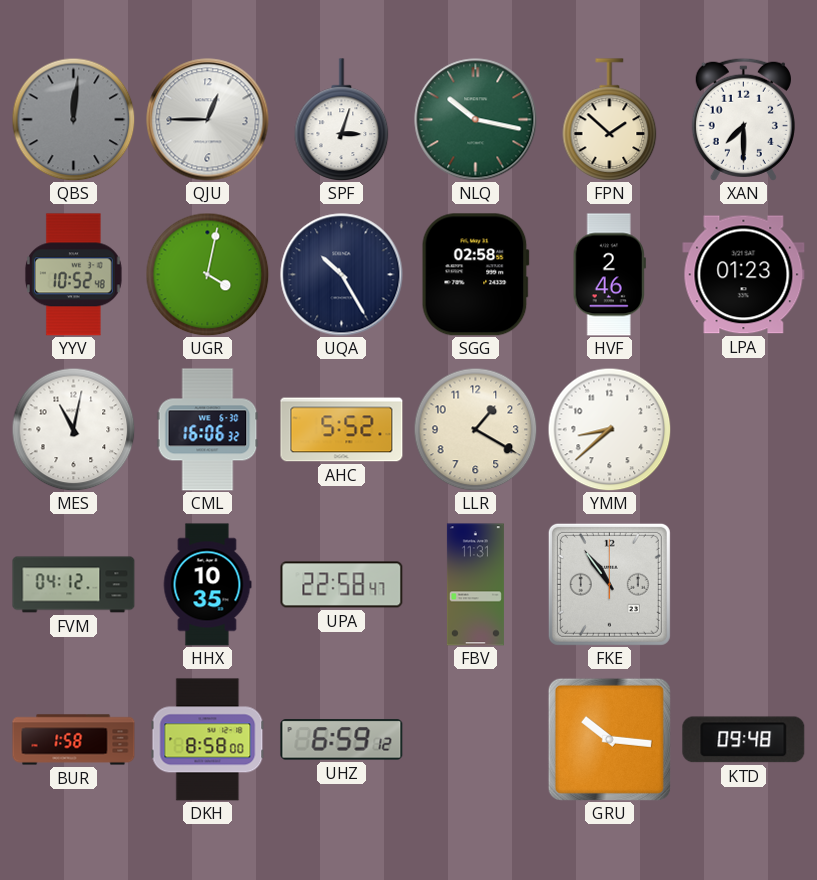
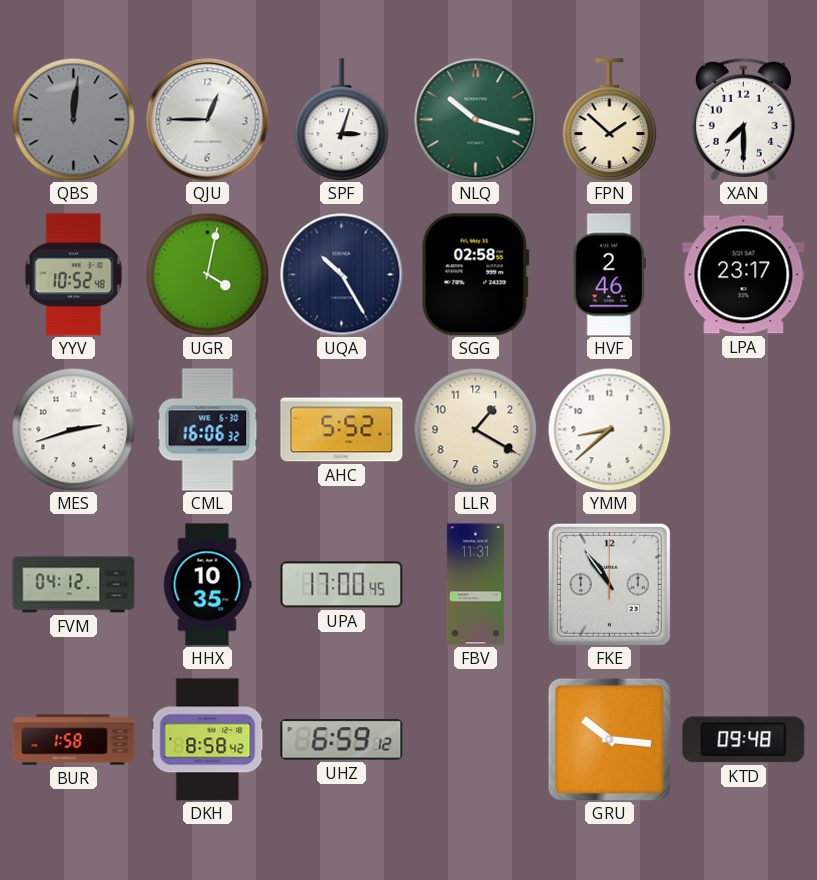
NLQ: 10:17 -> 10:18 (476, 120)
LPA: 01:23 -> 23:17 (744, 275)
MES: 11:02 -> 2:42 (73, 429)
UPA: 22:58 -> 17:00 (342, 585)
DKH: 8:58:00 -> 8:58:42 (208, 740)
